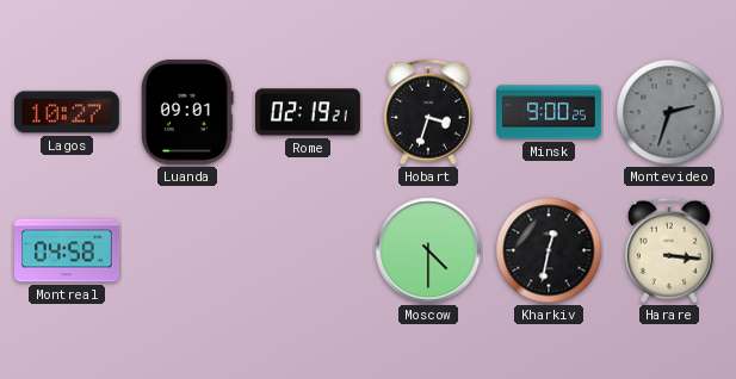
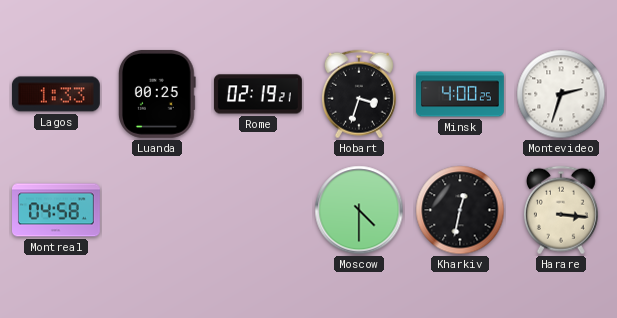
Lagos: 10:27 -> 1:33 (56, 94)
Luanda: 09:01 -> 00:25 (158, 94)
Minsk: 9:00 -> 4:00 (461, 94)
Montevideo dial: grey -> white (561, 94)
